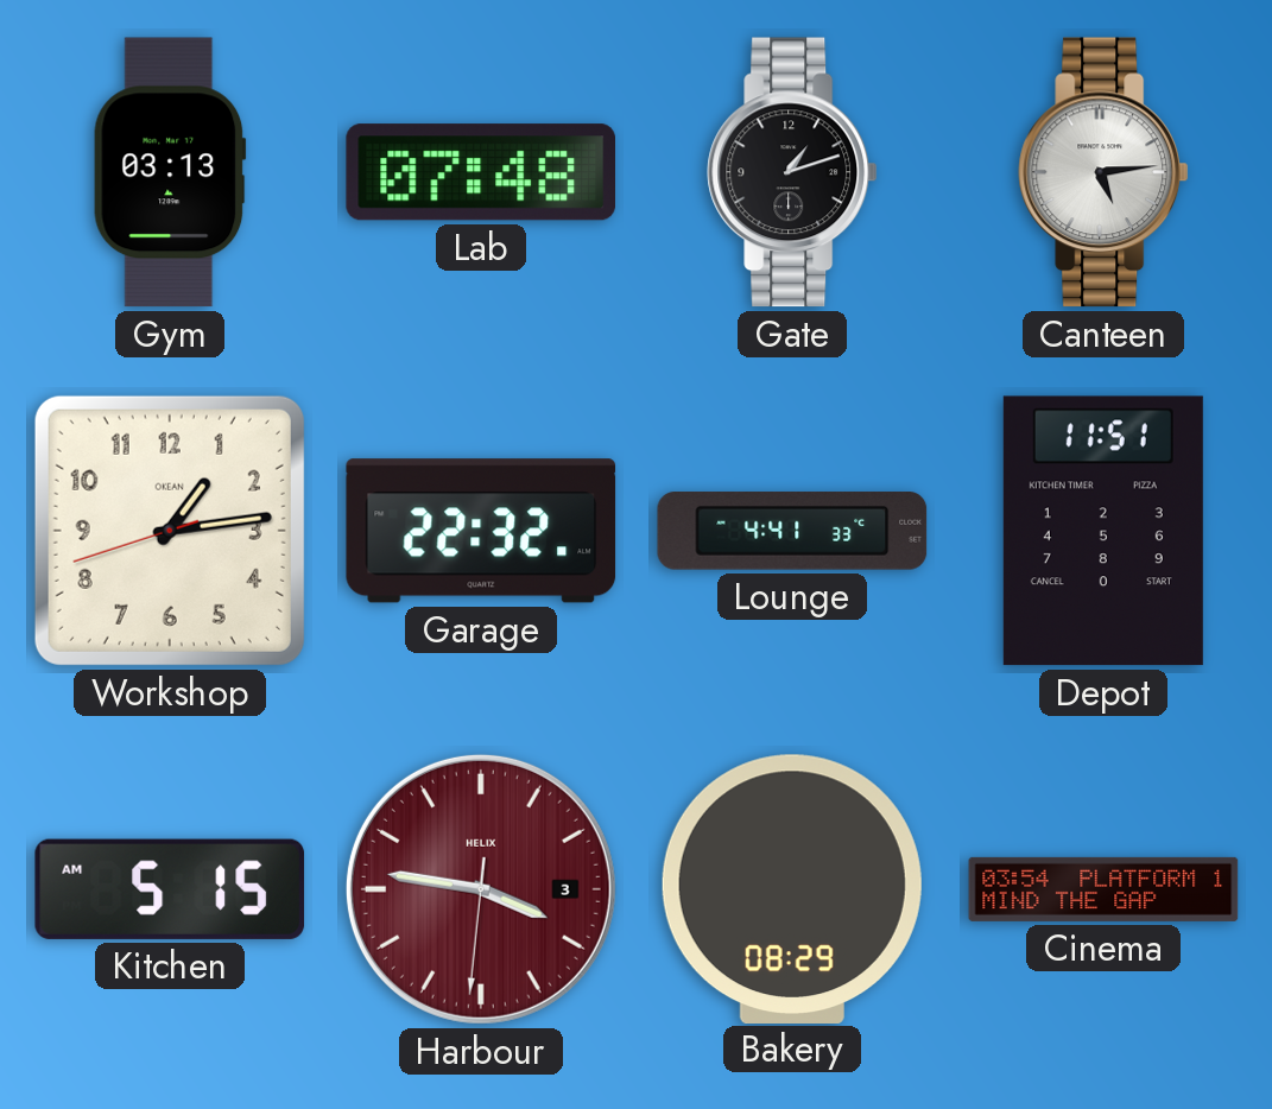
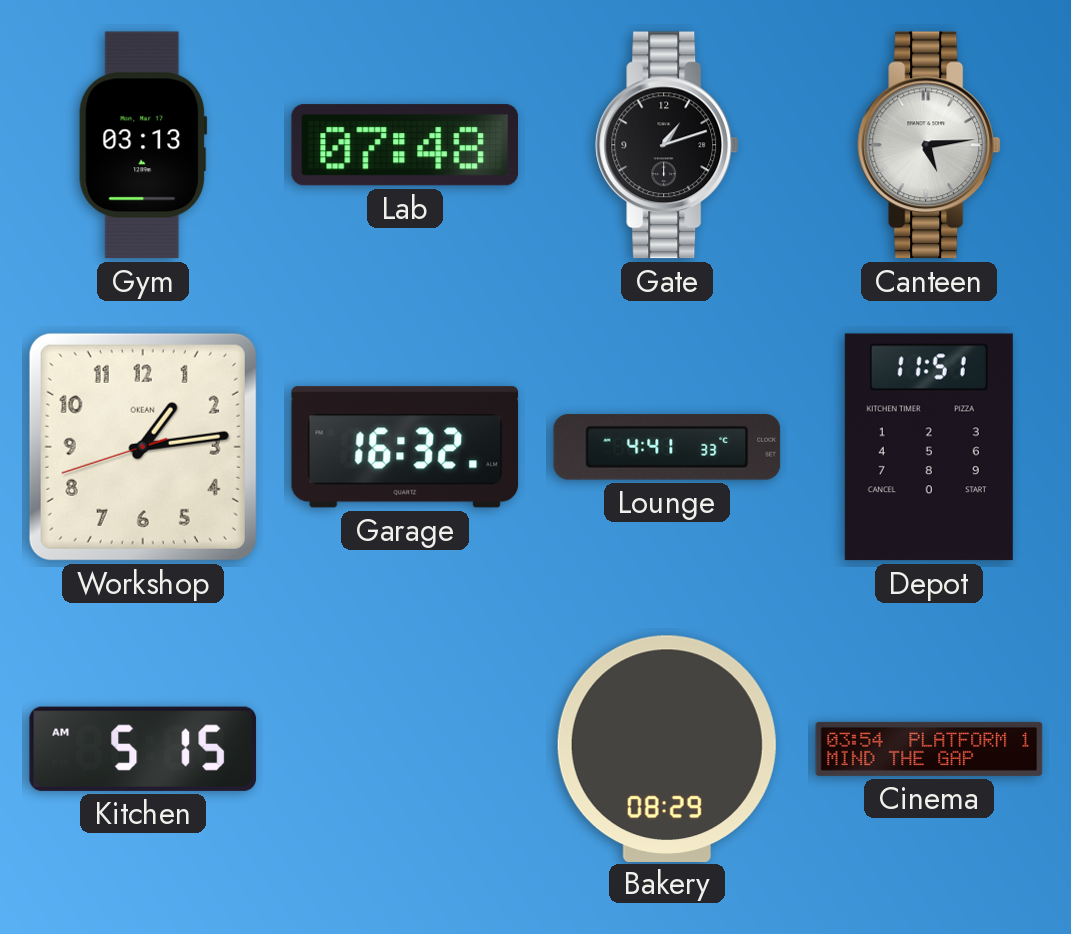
Garage: 22:32 -> 16:32 (405, 447)
Harbour: 3:46 -> none (481, 889)
